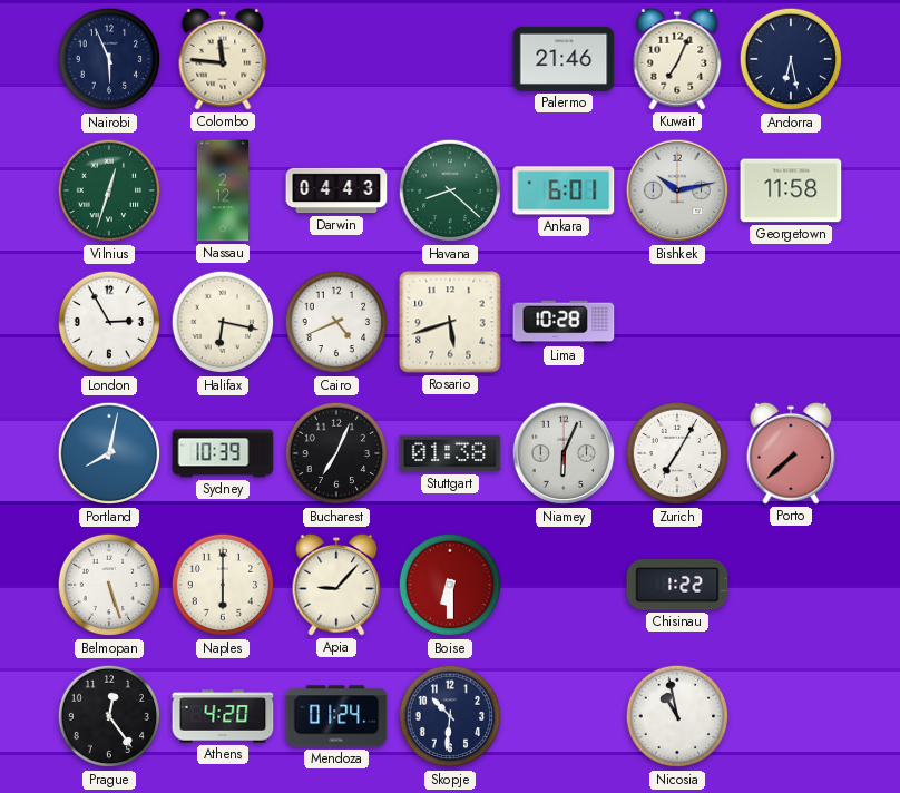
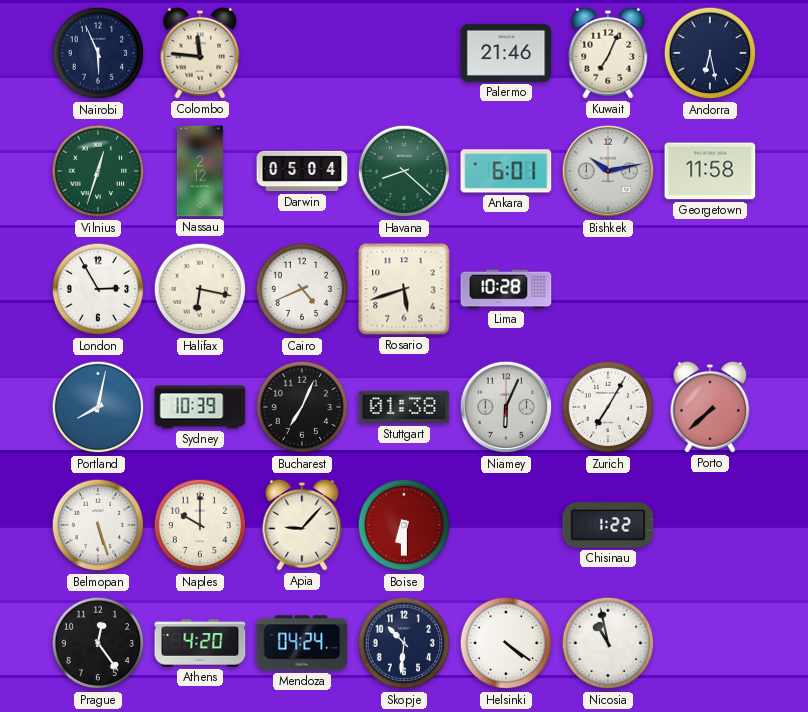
Darwin: 04:43 -> 05:04 (302, 171)
Naples: 6:00 -> 10:00 (200, 525)
Mendoza: 01:24 -> 04:24 (302, 643)
Helsinki: none -> 4:21 (506, 643)
